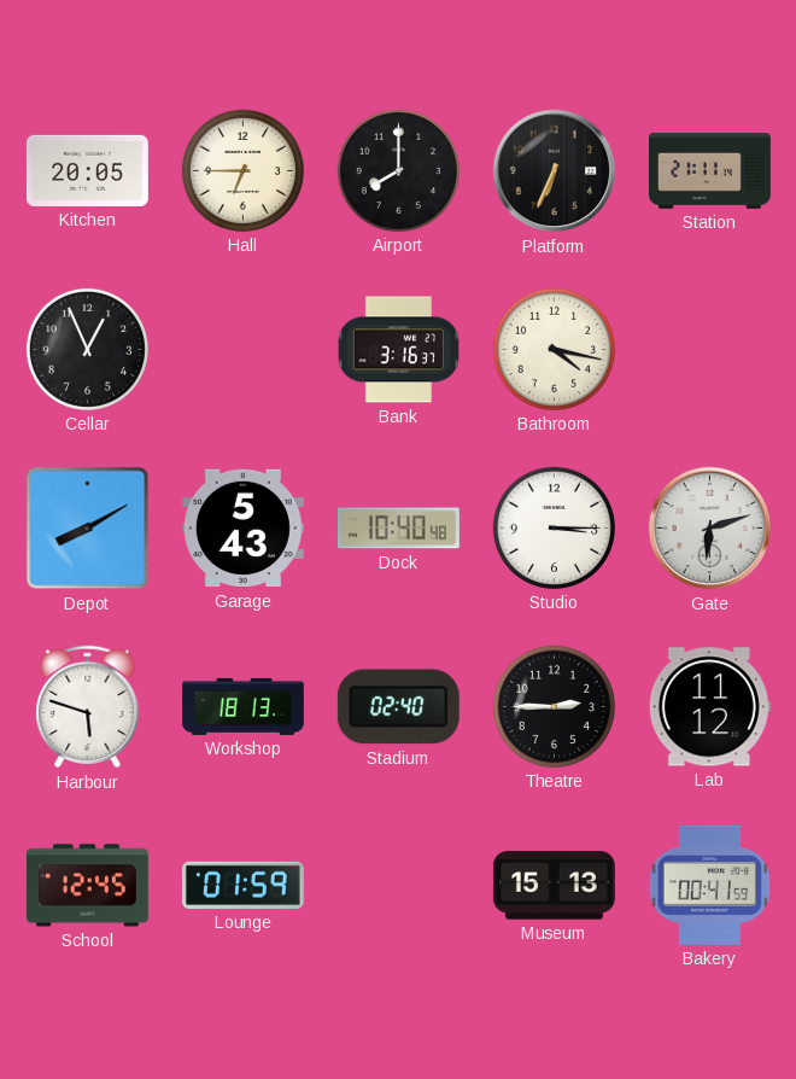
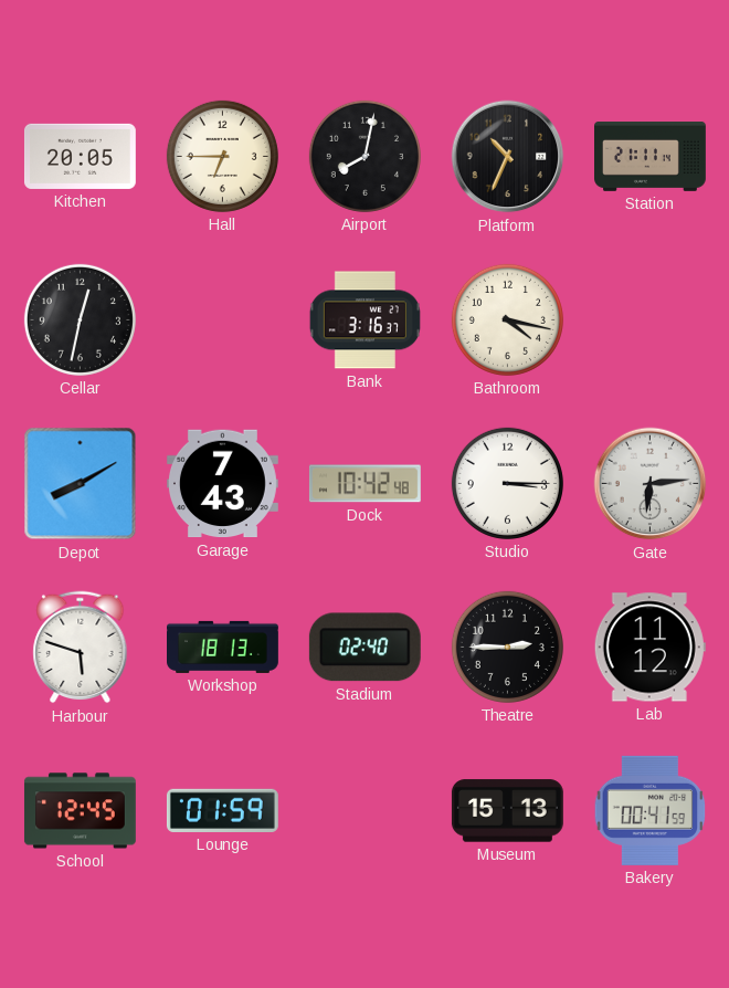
Airport: 8:00 -> 8:02 (364, 156)
Platform: 6:34 -> 10:34 (508, 157)
Cellar: 12:56 -> 12:32 (80, 319)
Garage: 5:43 -> 7:43 (222, 484)
Dock: 10:40 -> 10:42 (364, 484)
Gate: 6:12 -> 6:14 (651, 484)
